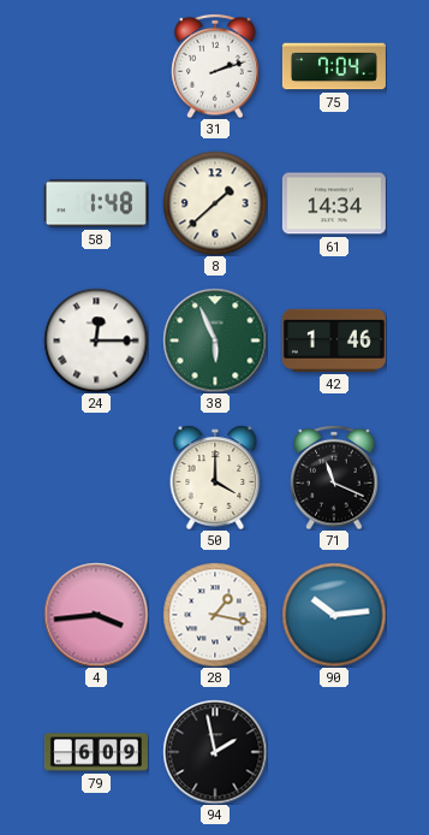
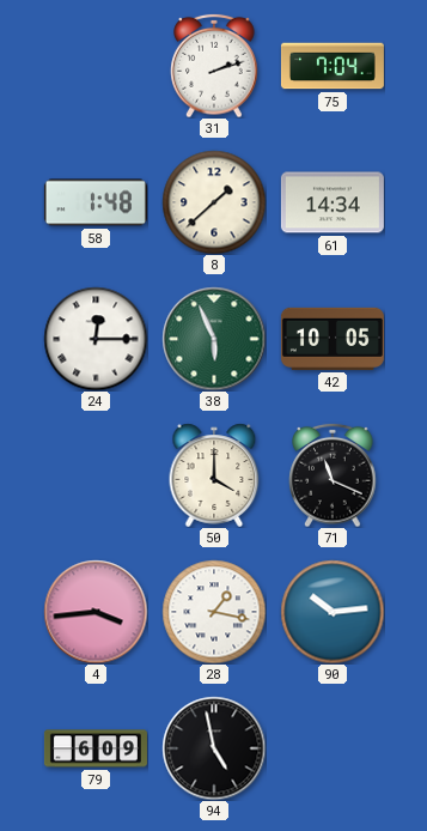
42: 1:46 -> 10:05 (333, 339)
94: 1:58 -> 4:58 (214, 748)
